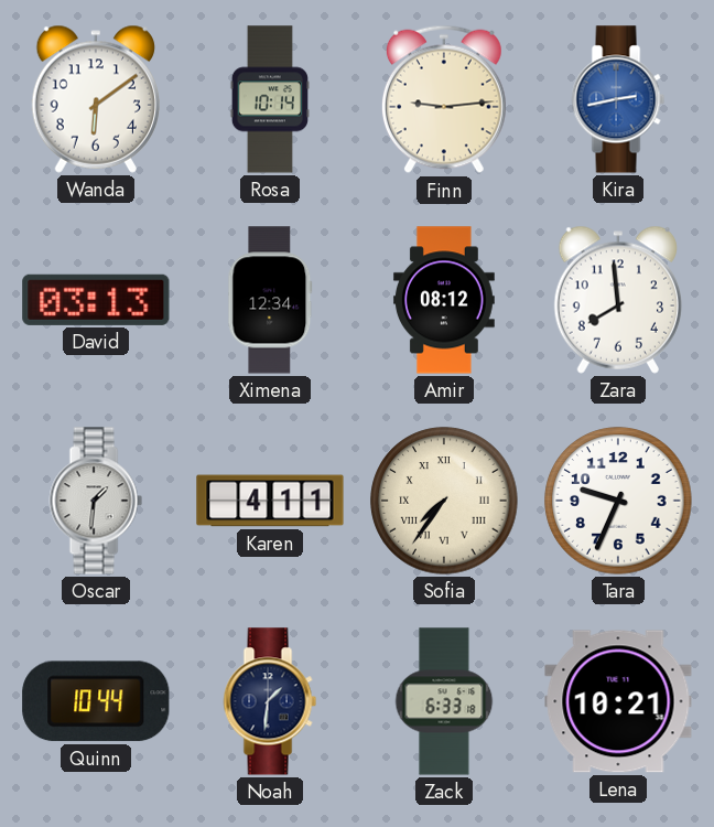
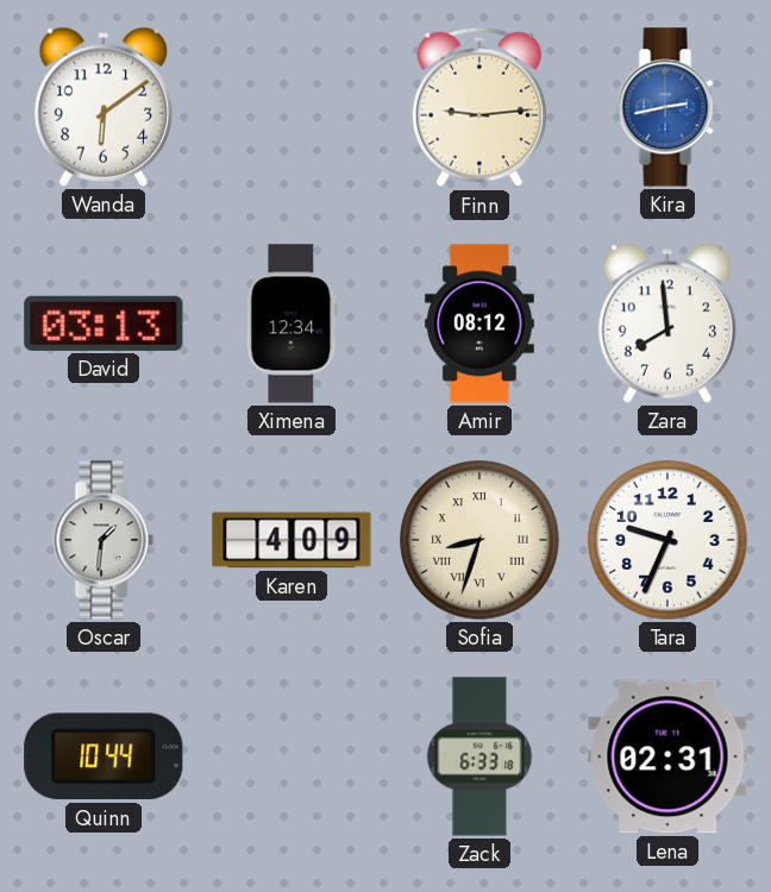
Rosa: 10:14 -> none (270, 99)
Karen: 4:11 -> 4:09 (292, 540)
Sofia: 7:36 -> 8:33 (479, 540)
Noah: 1:31 -> none (270, 701)
Lena: 10:21 -> 02:31 (667, 756)
